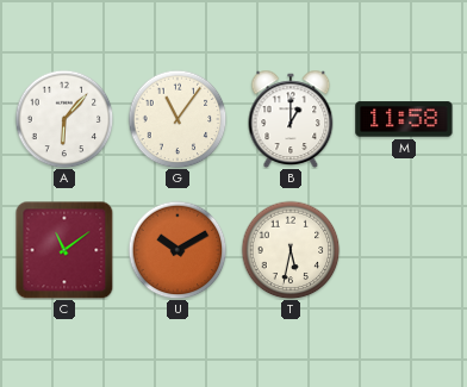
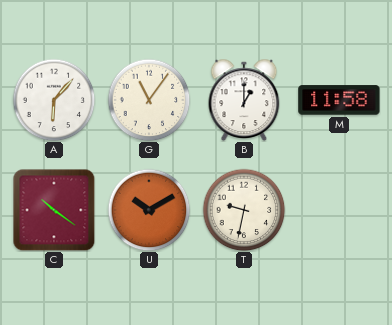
C: 11:09 -> 10:21 (54, 210)
T: 5:32 -> 9:32 (244, 210)
